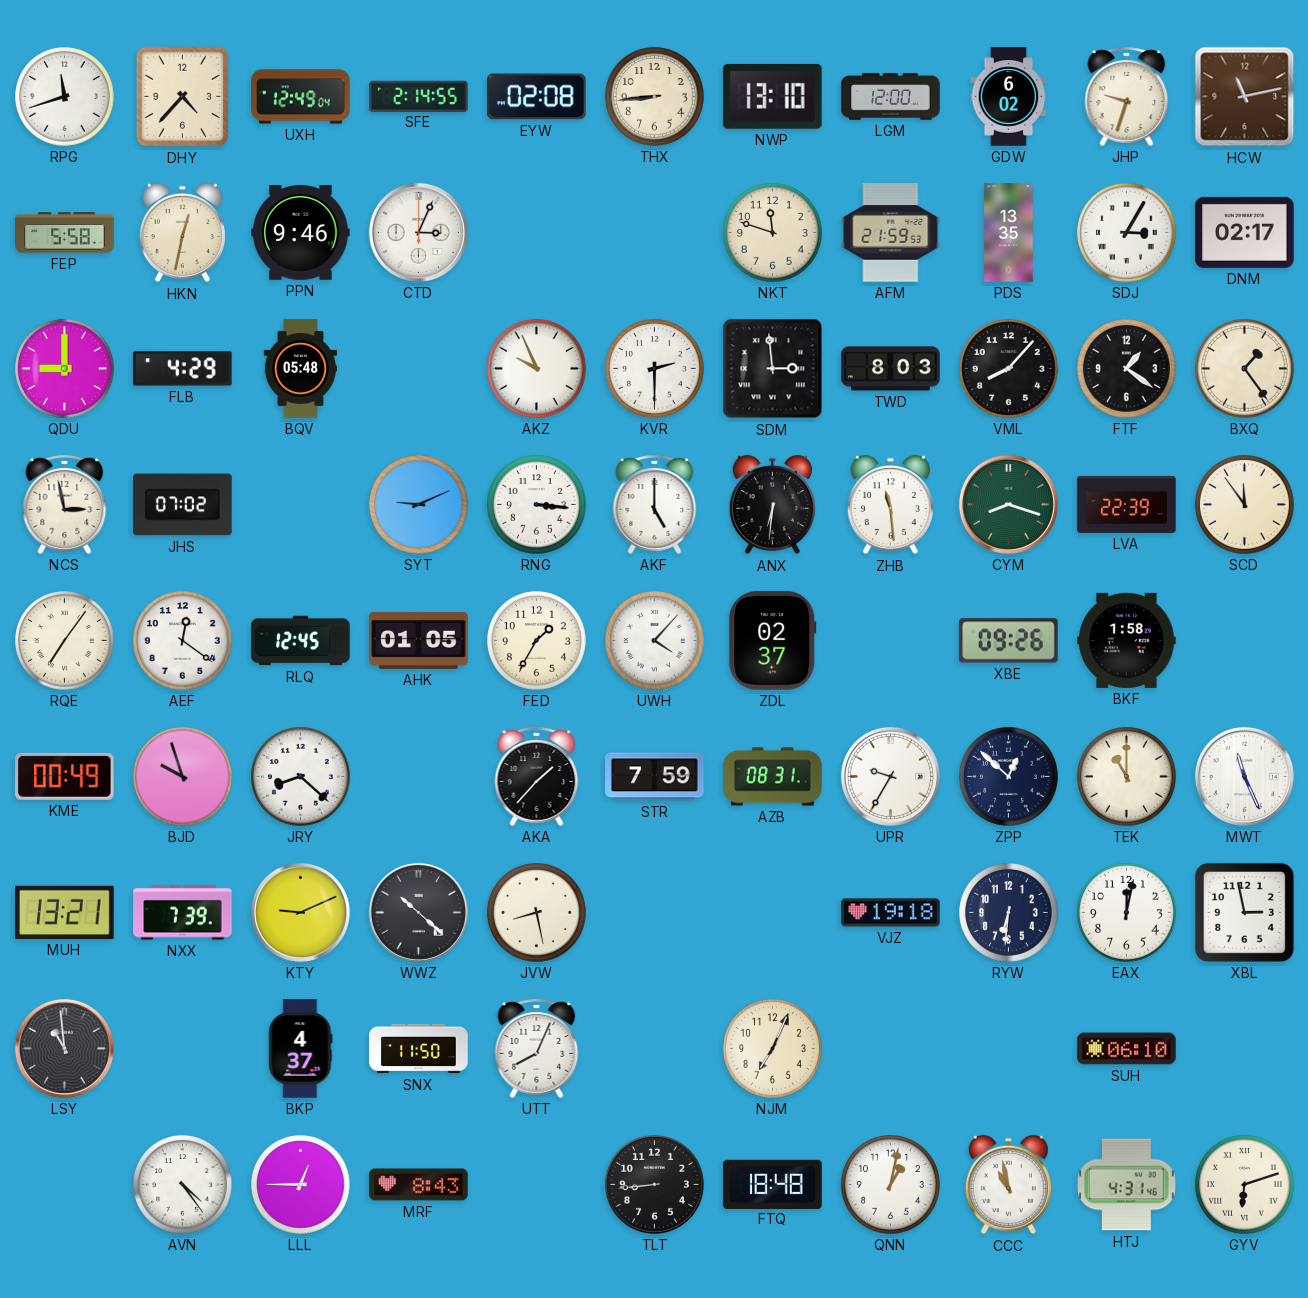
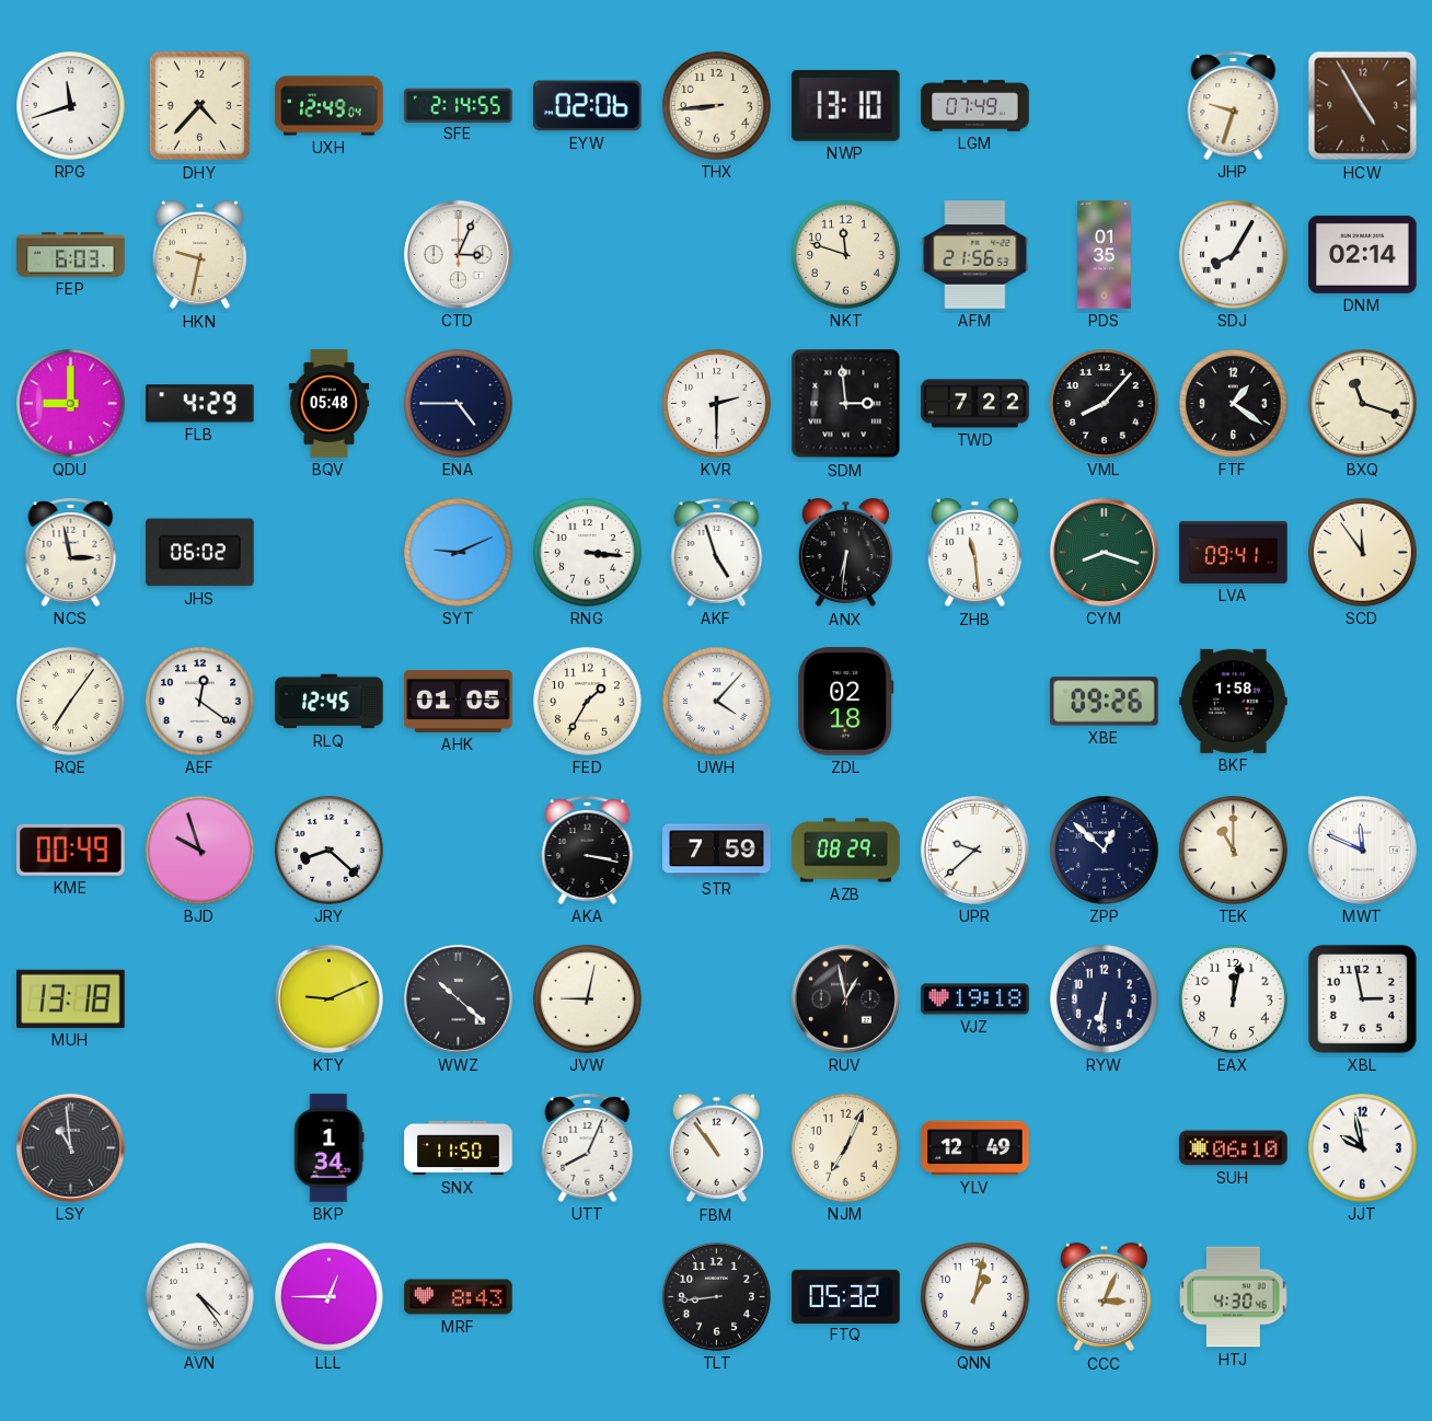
EYW: 02:08 -> 02:06 (588, 106)
LGM: 12:00 -> 07:49 (975, 106)
GDW: 6:02 -> none (1009, 97)
HCW: 11:13 -> 4:55 (1363, 106)
FEP: 5:58 -> 6:03 (71, 255)
HKN: 12:32 -> 9:32 (199, 255)
PPN: 9:46 -> none (301, 233)
AFM: 21:59 -> 21:56 (975, 255)
PDS: 13:35 -> 01:35 (1105, 255)
SDJ: 3:05 -> 8:05 (1234, 255)
DNM: 02:17 -> 02:14 (1363, 254)
ENA: none -> 4:45 (459, 404)
AKZ: 9:56 -> none (537, 369)
TWD: 8:03 -> 7:22 (975, 404)
BXQ: 1:24 -> 11:18 (1363, 404)
JHS: 07:02 -> 06:02 (200, 553)
AKF: 5:00 -> 4:57 (717, 552)
LVA: 22:39 -> 09:41 (1234, 552)
ZDL: 02:37 -> 02:18 (846, 702)
AKA: 1:37 -> 3:17 (588, 850)
AZB: 08:31 -> 08:29 (846, 851)
UPR: 9:35 -> 9:38 (974, 850)
MWT: 11:26 -> 11:49 (1362, 850)
MUH: 13:21 -> 13:18 (71, 998)
NXX: 7:39 -> none (183, 913)
JVW: 8:28 -> 9:02 (588, 1000)
RUV: none -> 12:58 (845, 998)
BKP: 4:37 -> 1:34 (330, 1148)
FBM: none -> 10:54 (716, 1148)
YLV: none -> 12:49 (975, 1148)
JJT: none -> 9:58 (1363, 1148)
FTQ: 18:48 -> 05:32 (846, 1296)
CCC: 10:58 -> 3:04 (1104, 1297)
HTJ: 4:31 -> 4:30 (1234, 1297)
GYV: 6:12 -> none (1245, 1185)
